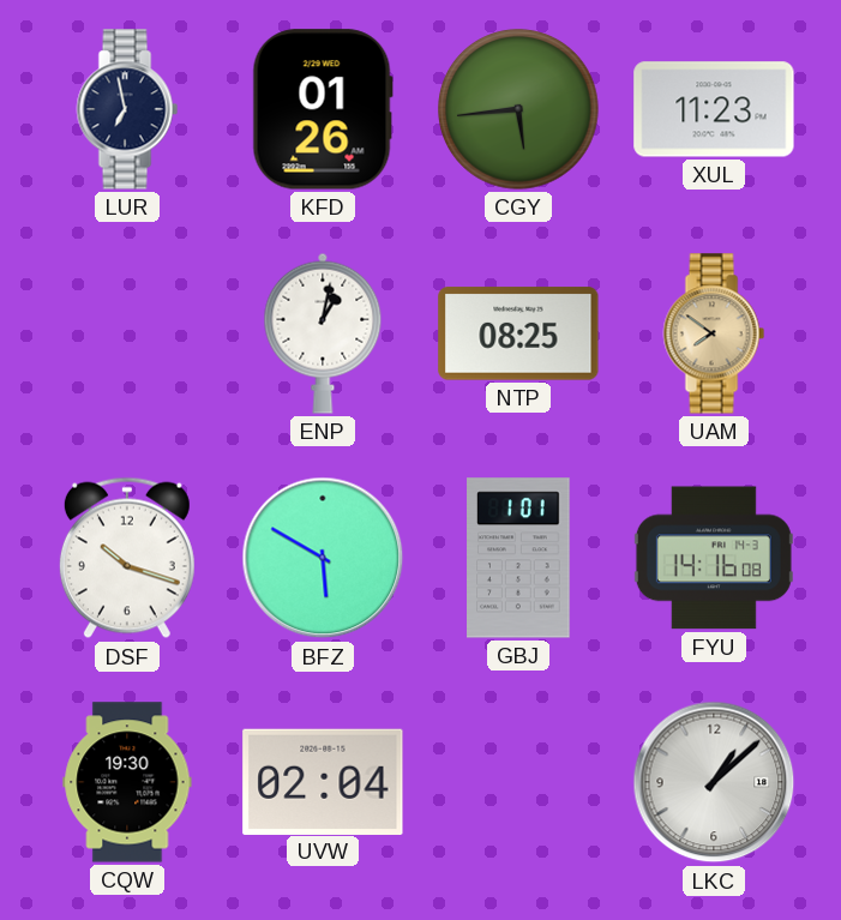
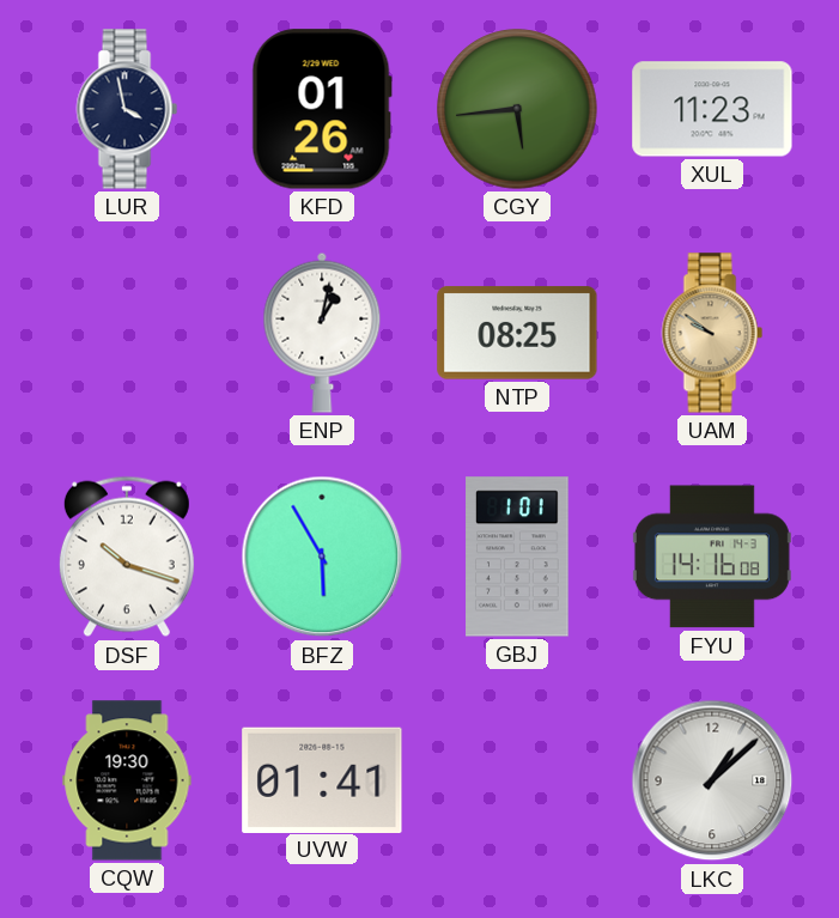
LUR: 6:58 -> 3:58 (127, 109)
UAM: 7:51 -> 9:51 (712, 333)
BFZ: 5:50 -> 5:55 (322, 557)
UVW: 02:04 -> 01:41 (322, 779)
